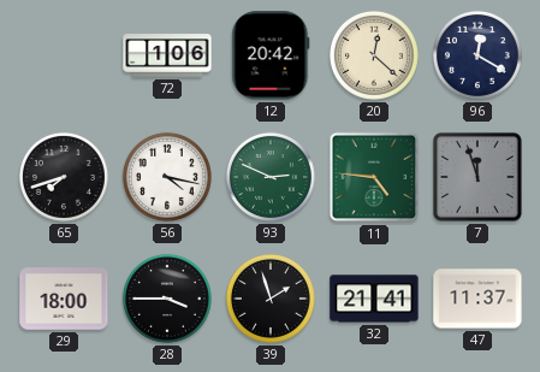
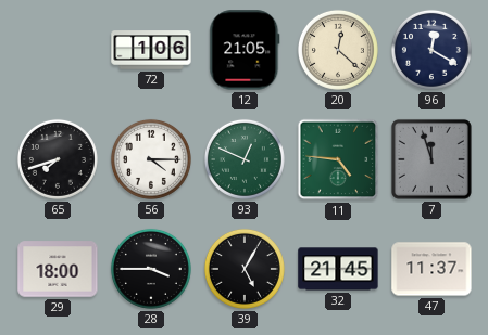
12: 20:42 -> 21:05 (245, 50)
56: 4:17 -> 4:15 (151, 159)
93: 2:49 -> 12:49 (245, 159)
39: 1:57 -> 5:05 (245, 269)
32: 21:41 -> 21:45 (338, 269)
